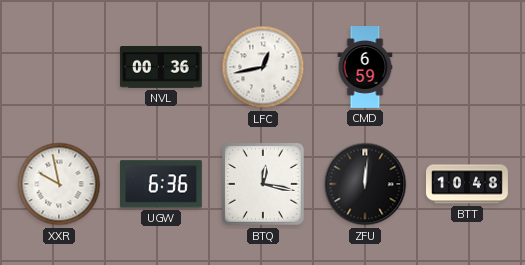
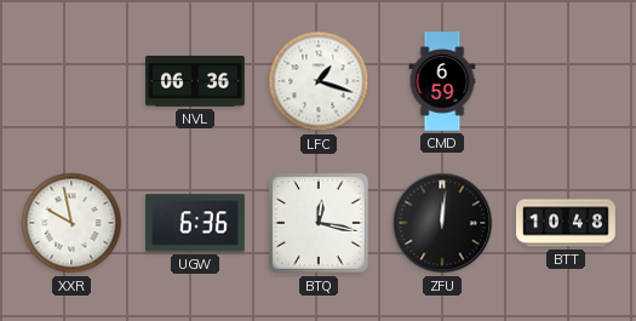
NVL: 00:36 -> 06:36 (195, 81)
LFC: 12:43 -> 1:18 (319, 81)
